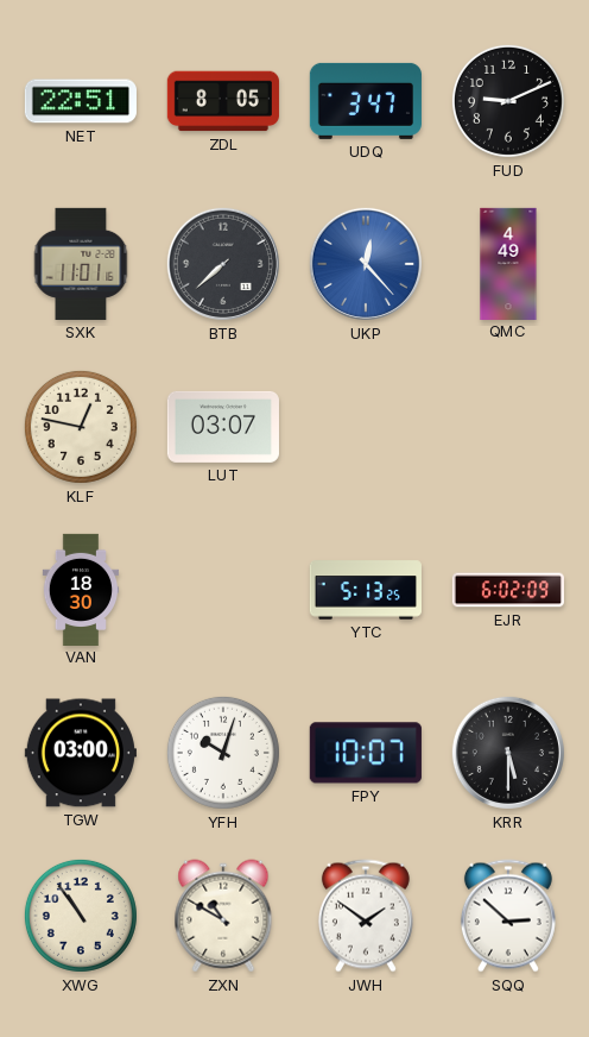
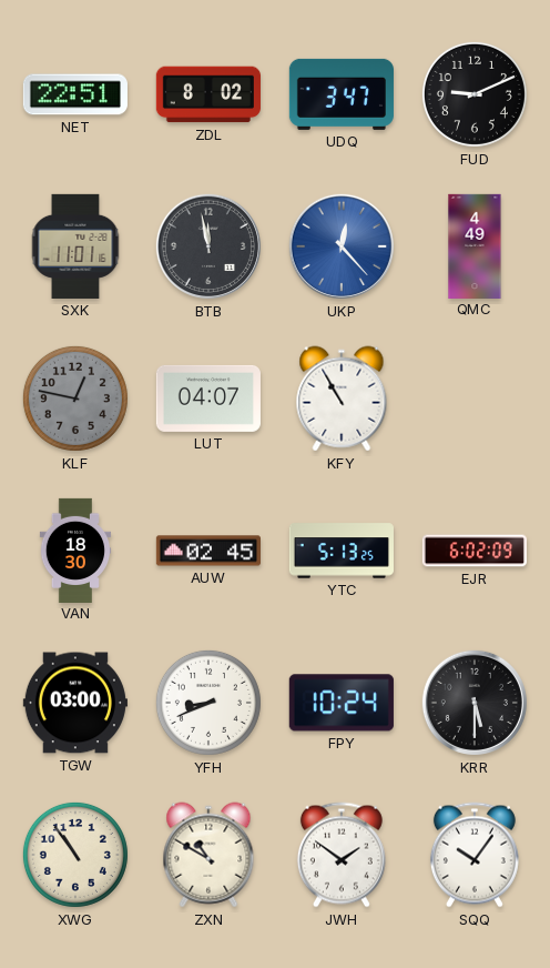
ZDL: 8:05 -> 8:02 (208, 94)
BTB: 7:38 -> 11:58 (208, 246)
KLF dial: cream -> grey (75, 399)
LUT: 03:07 -> 04:07 (208, 399)
KFY: none -> 10:55 (342, 399)
AUW: none -> 02:45 (208, 551)
YFH: 10:03 -> 8:41 (208, 703)
FPY: 10:07 -> 10:24 (342, 703)
SQQ: 2:52 -> 10:06 (475, 855)
